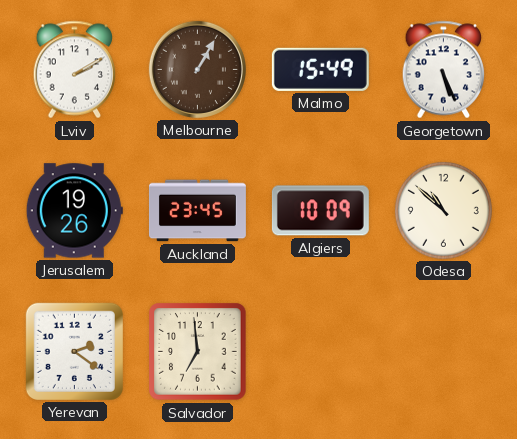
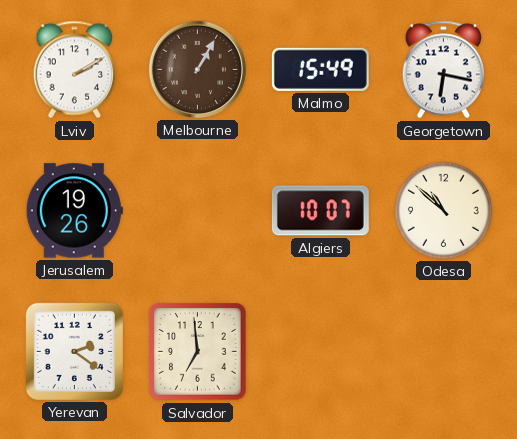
Georgetown: 5:26 -> 6:17 (444, 70)
Auckland: 23:45 -> none (197, 211)
Algiers: 10:09 -> 10:07 (320, 211)
